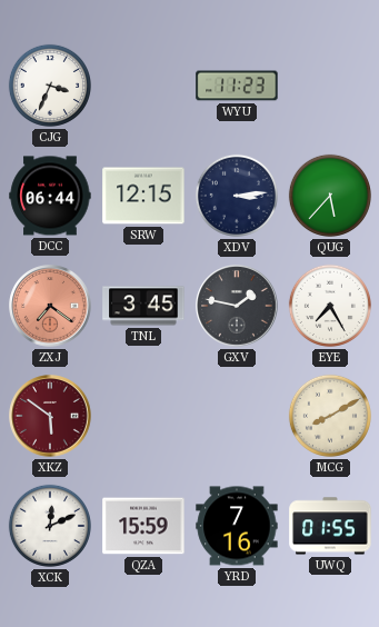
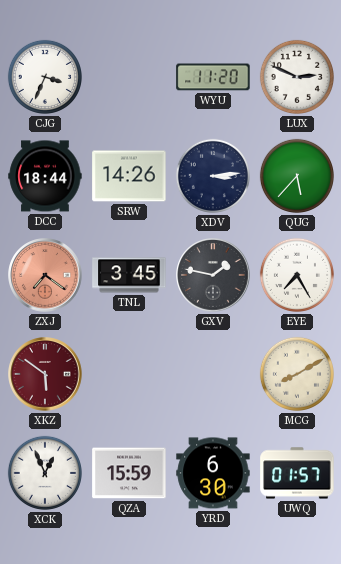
WYU: 11:23 -> 11:20 (213, 77)
LUX: none -> 2:49 (297, 77)
DCC: 06:44 -> 18:44 (45, 176)
SRW: 12:15 -> 14:26 (129, 176)
XCK: 12:11 -> 12:56 (45, 473)
YRD: 7:16 -> 6:30 (213, 473)
UWQ: 01:55 -> 01:57 (297, 473)
